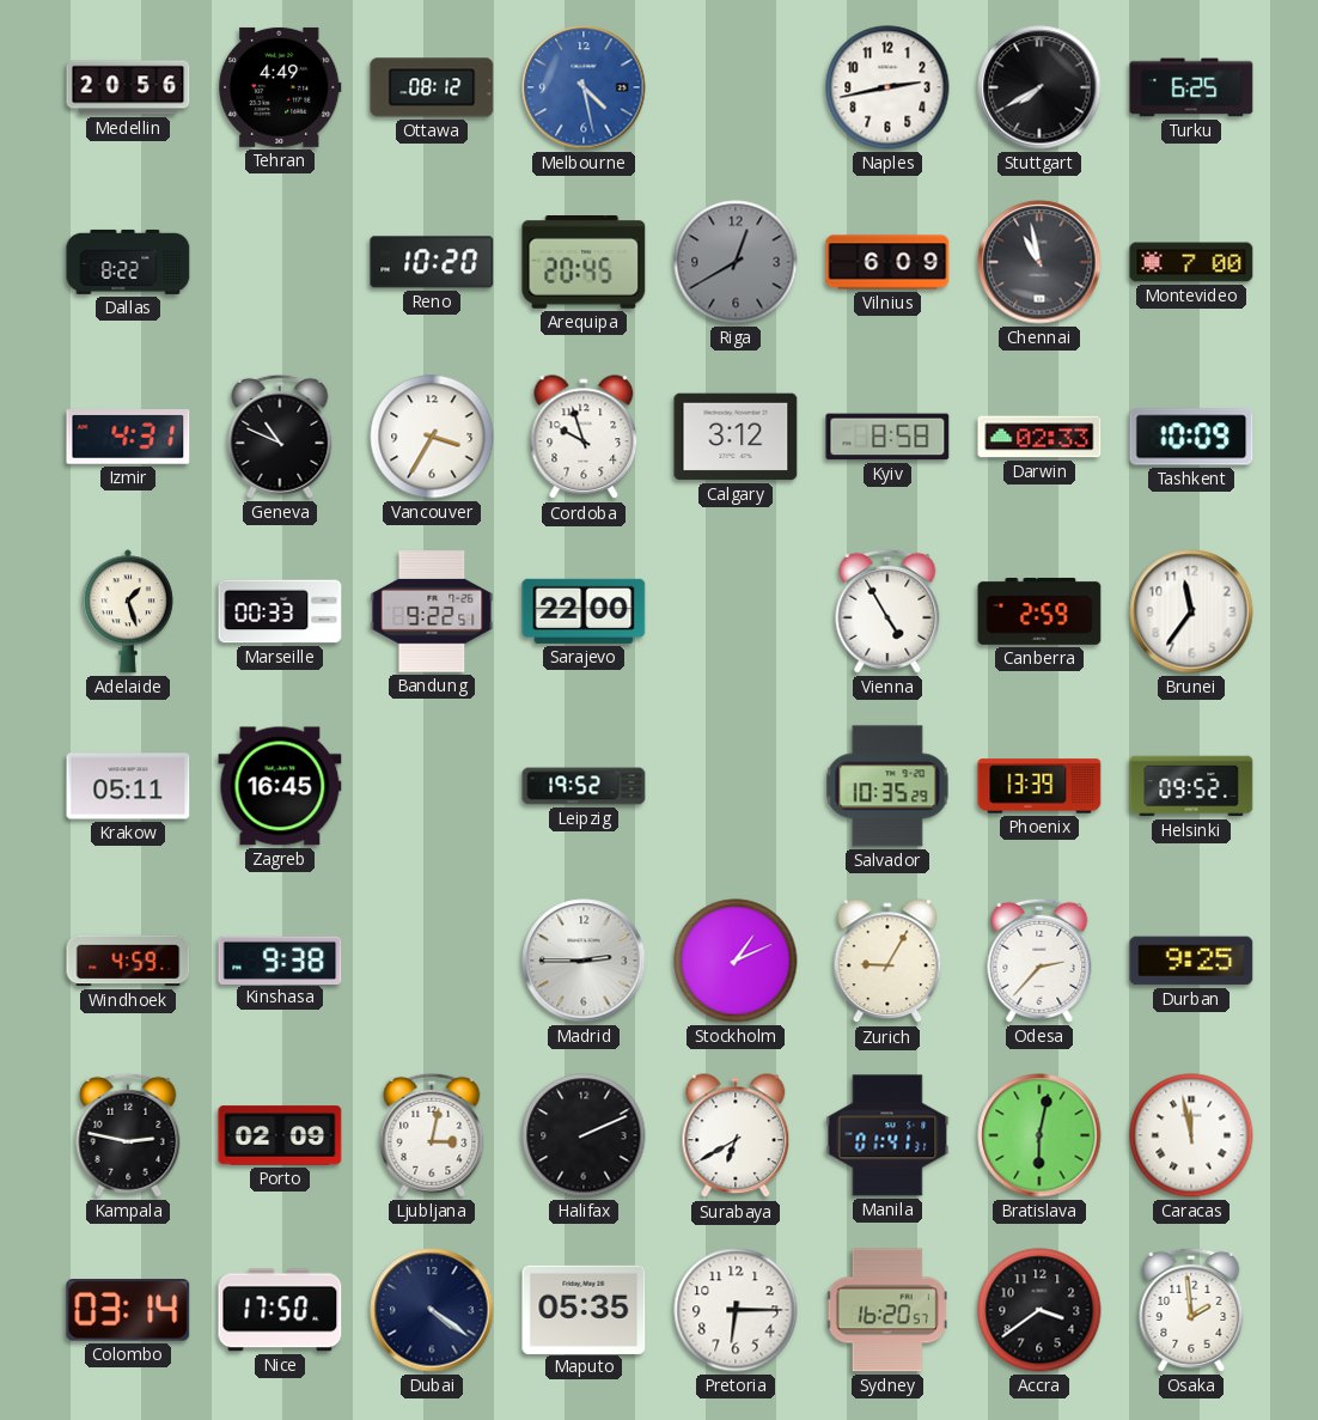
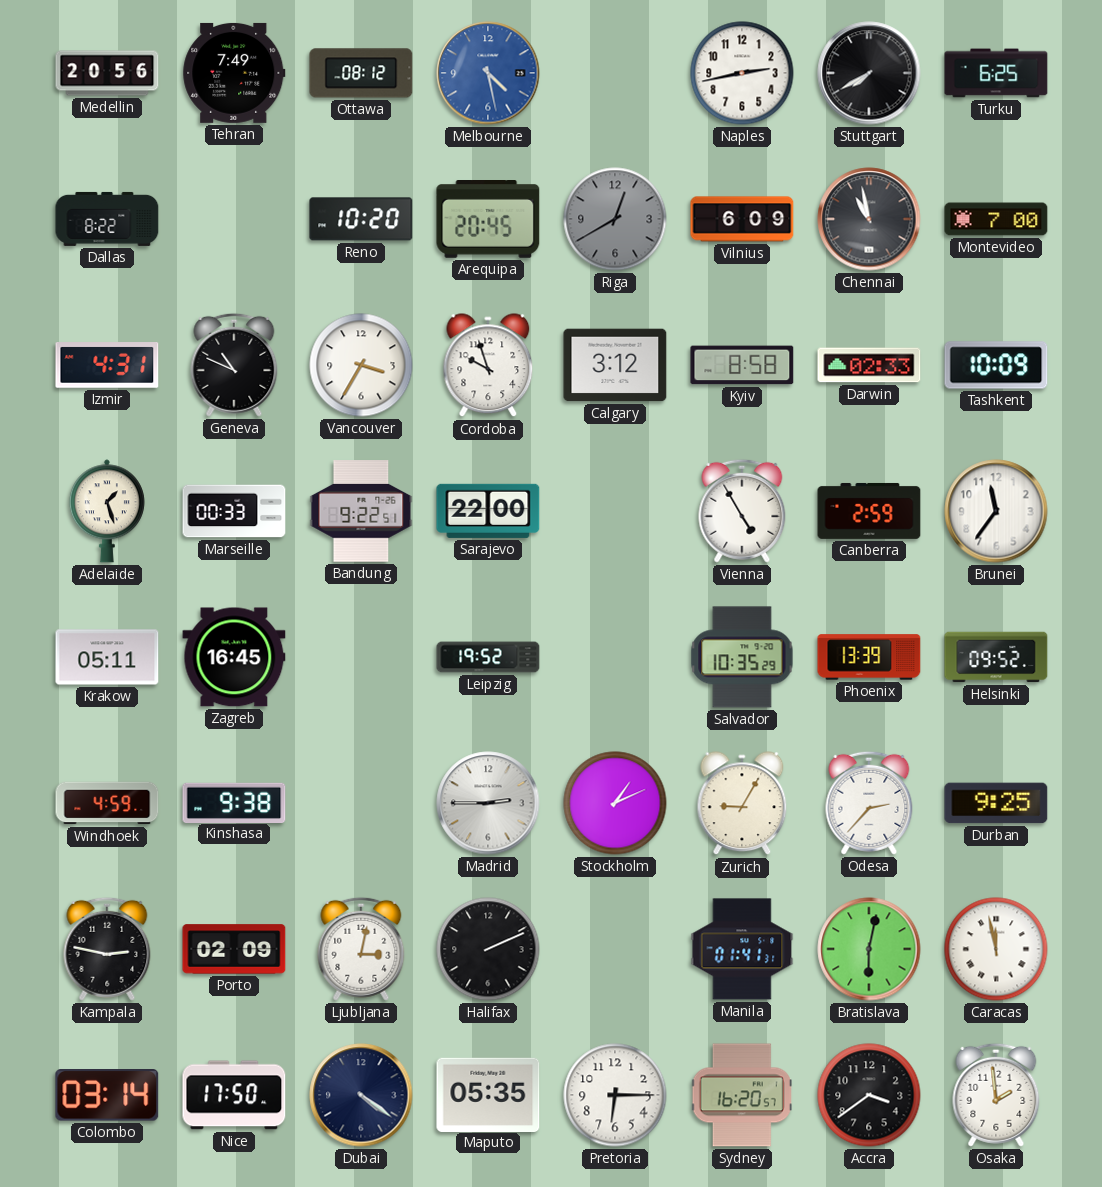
Tehran: 4:49 -> 7:49 (234, 73)
Surabaya: 6:40 -> none (736, 1136)
